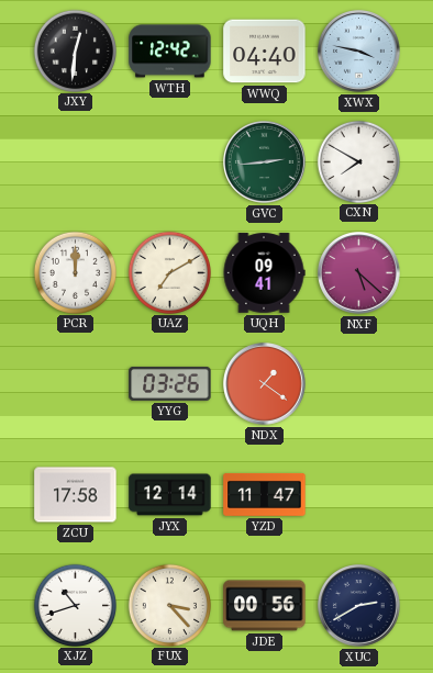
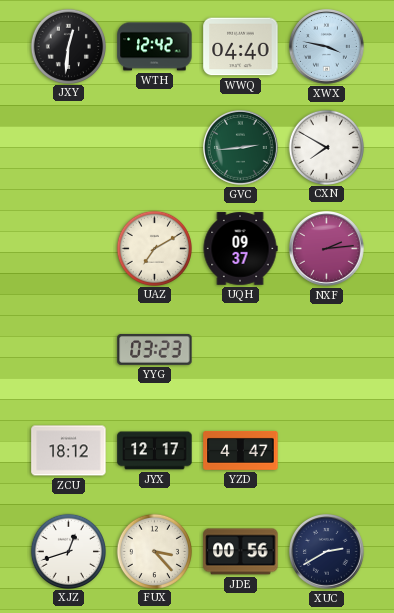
PCR: 12:00 -> none (75, 272)
UQH: 09:41 -> 09:37 (240, 249)
NXF: 5:22 -> 2:14 (327, 249)
YYG: 03:26 -> 03:23 (155, 349)
NDX: 1:21 -> none (265, 384)
ZCU: 17:58 -> 18:12 (69, 451)
JYX: 12:14 -> 12:17 (155, 451)
YZD: 11:47 -> 4:47 (241, 450)
XJZ: 10:42 -> 12:42 (68, 551)
